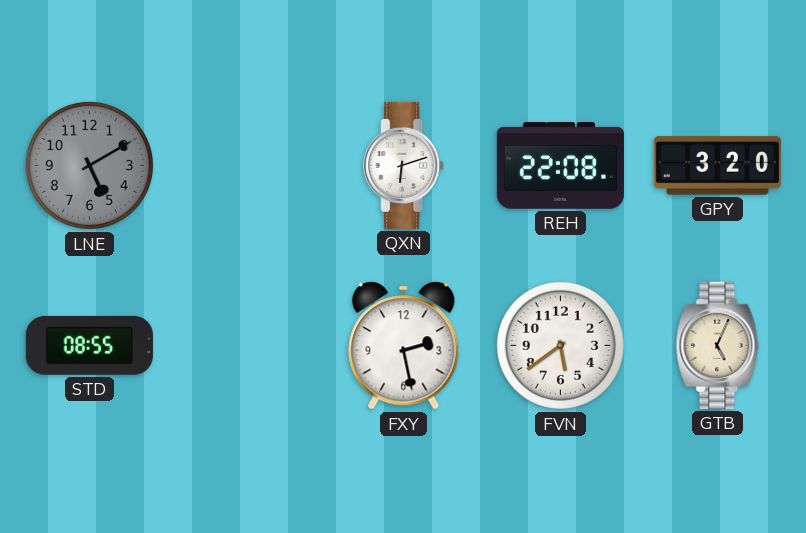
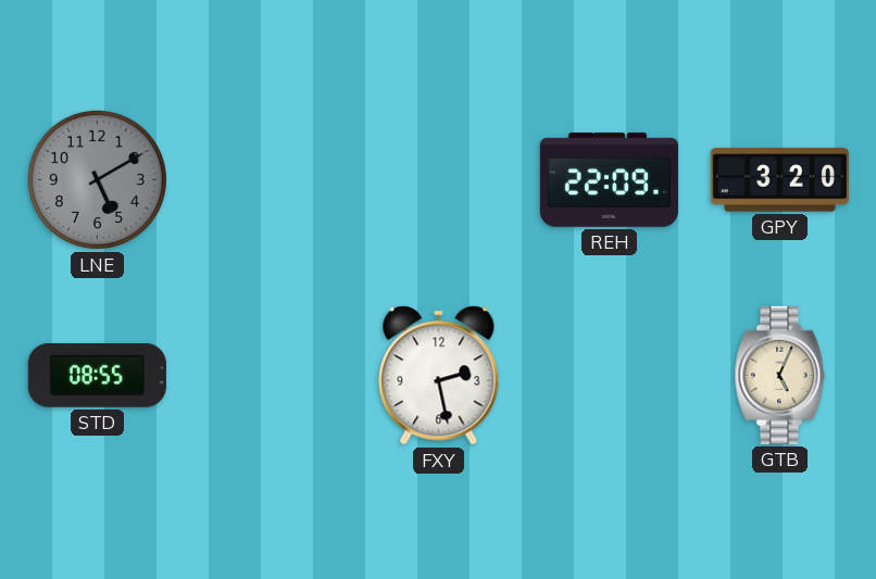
QXN: 6:12 -> none (404, 165)
REH: 22:08 -> 22:09 (609, 180)
FVN: 5:39 -> none (560, 345)
